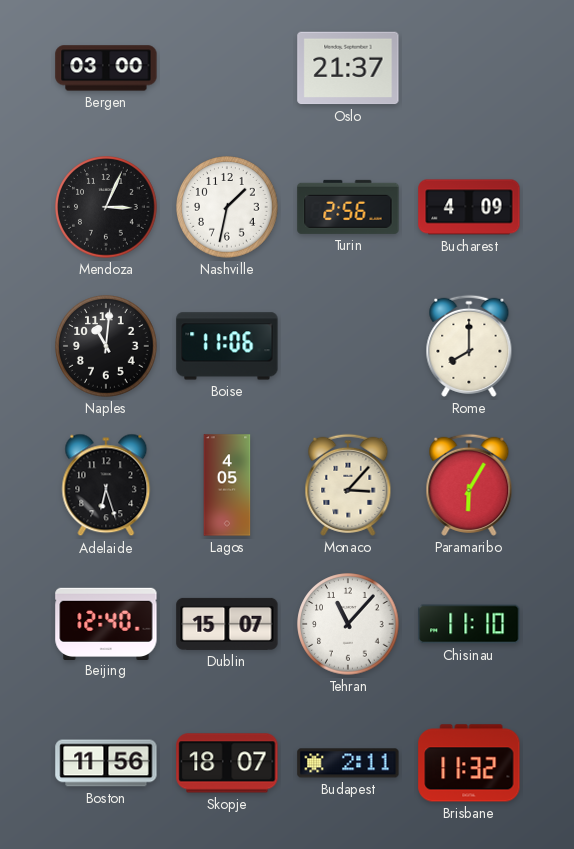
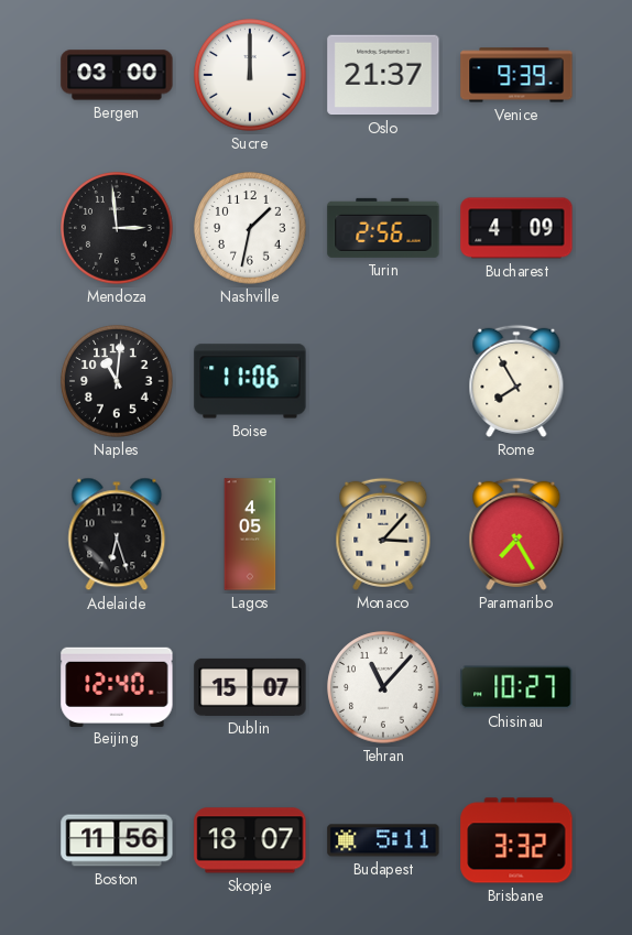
Sucre: none -> 12:00 (250, 75)
Venice: none -> 9:39 (516, 75)
Mendoza: 3:04 -> 2:59 (117, 228)
Rome: 8:00 -> 7:55 (516, 381)
Paramaribo: 6:05 -> 7:25 (516, 534)
Chisinau: 11:10 -> 10:27 (516, 687)
Budapest: 2:11 -> 5:11 (383, 840)
Brisbane: 11:32 -> 3:32 (516, 840)
